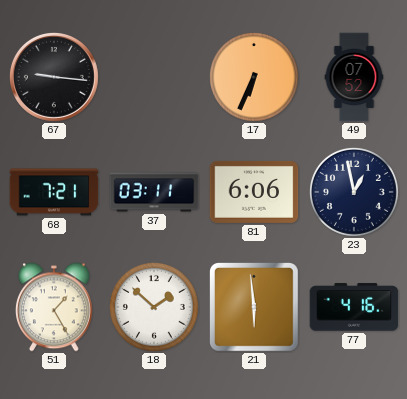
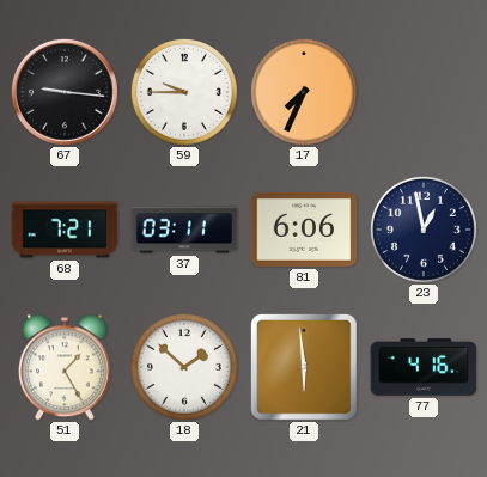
59: none -> 9:45 (184, 92)
17: 6:34 -> 7:34 (304, 92)
49: 07:52 -> none (354, 77)
